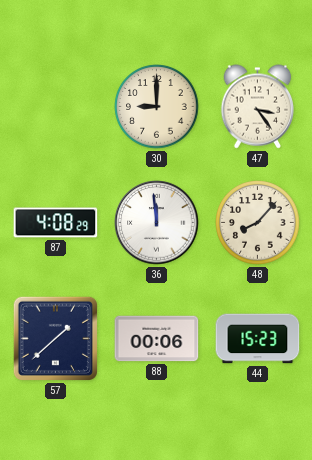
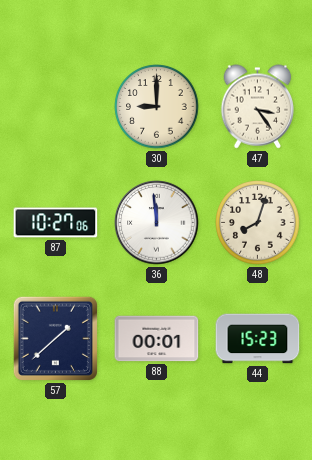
87: 4:08 -> 10:27 (56, 223)
48: 8:07 -> 8:03 (258, 223)
88: 00:06 -> 00:01 (157, 339)
